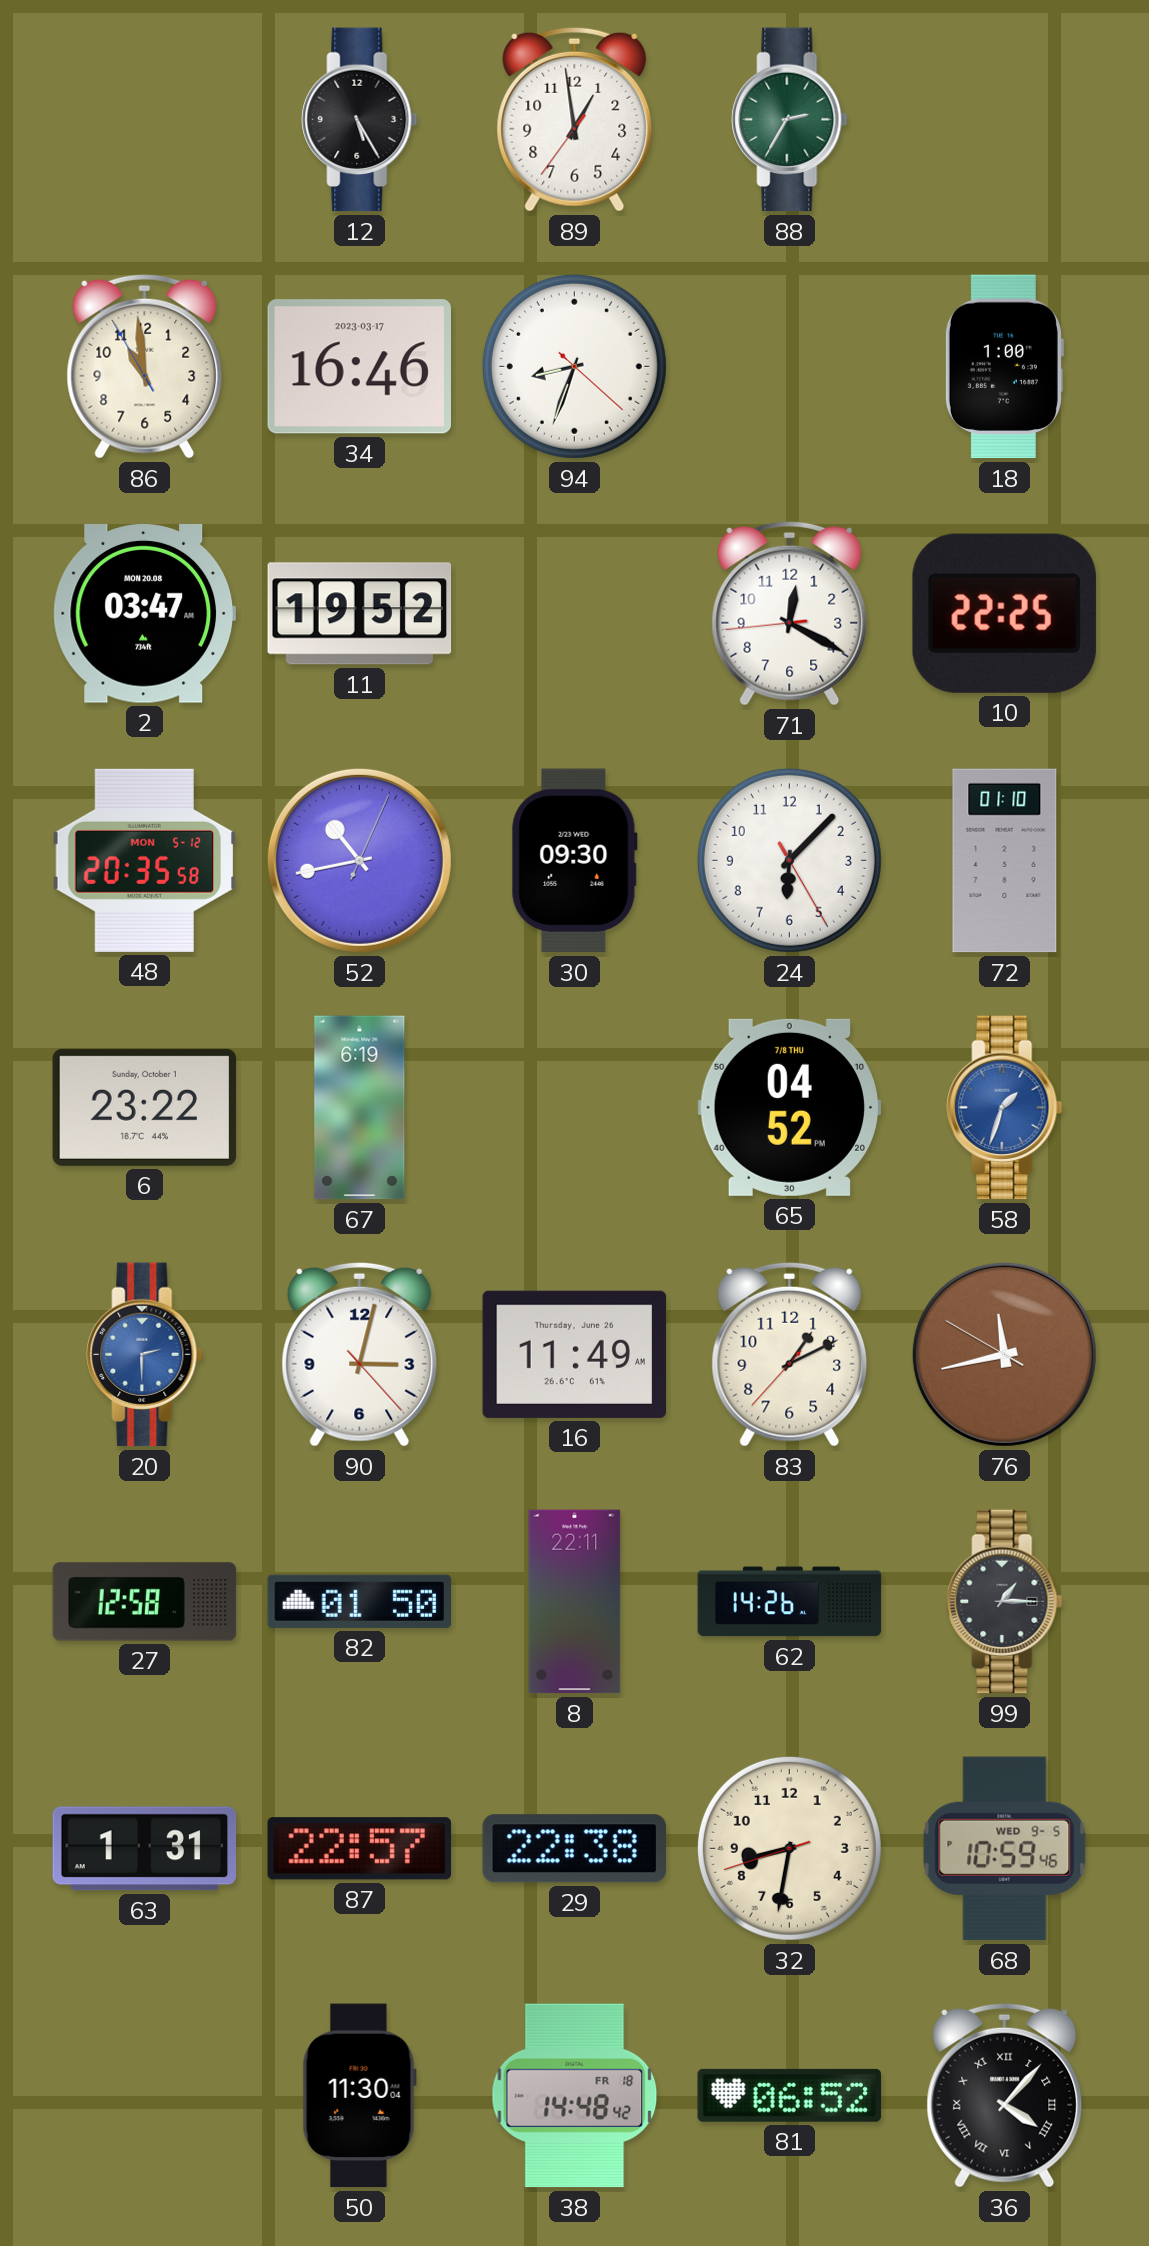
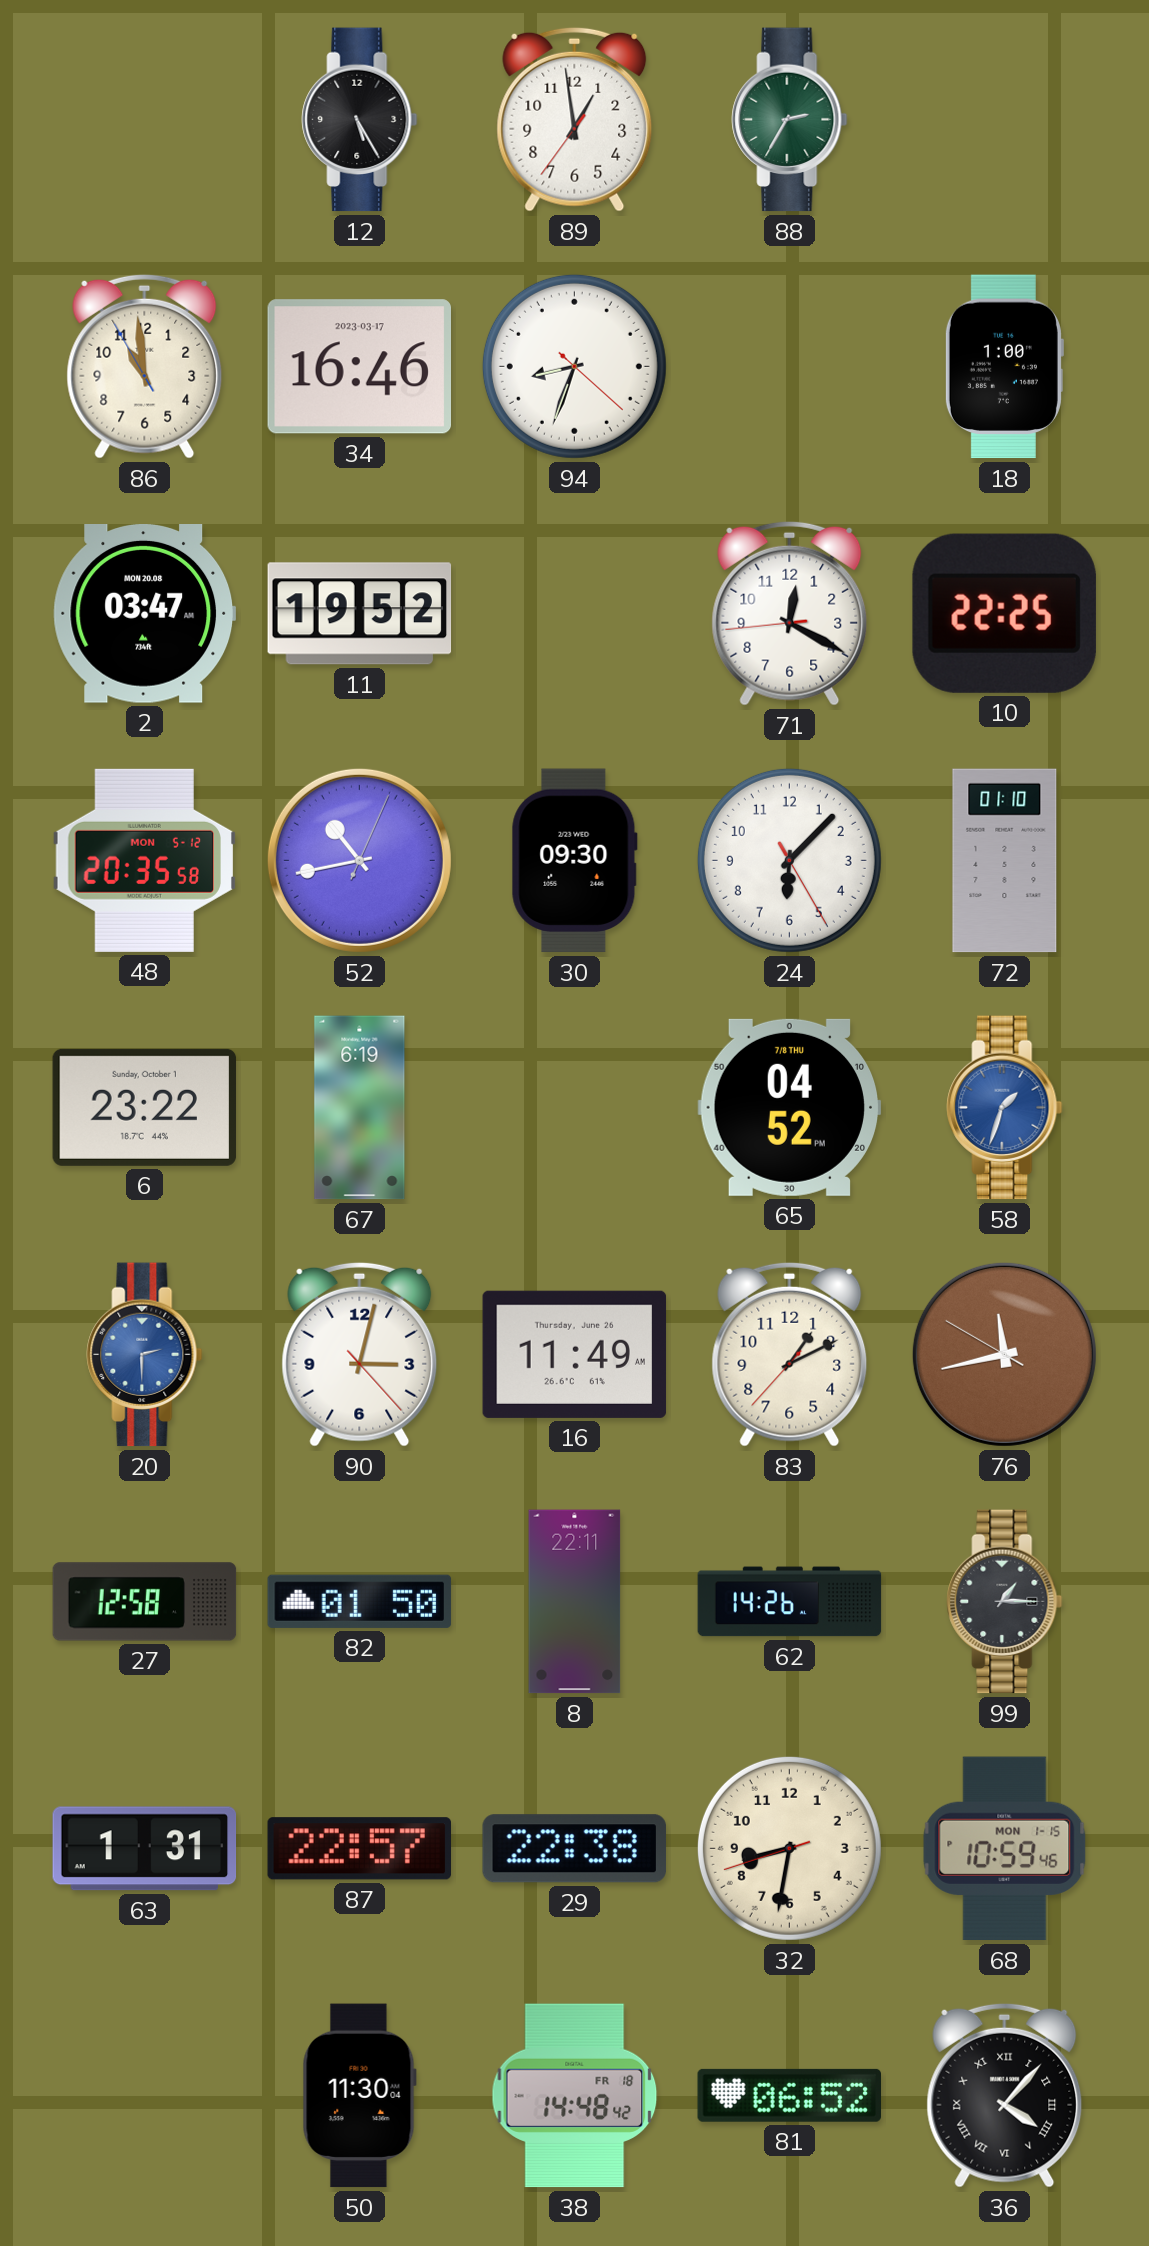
68 date: WED 9-5 -> MON 1-15 (1005, 1849)
